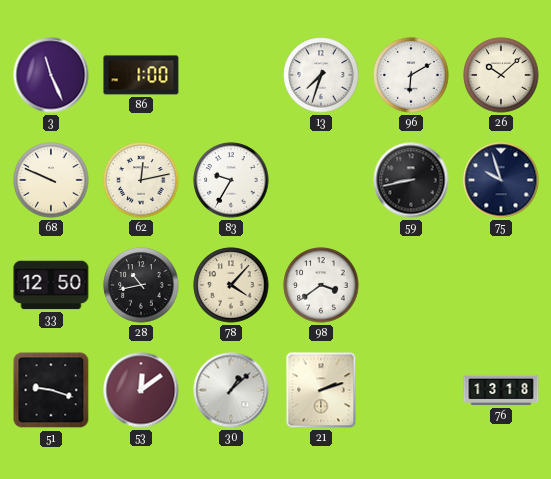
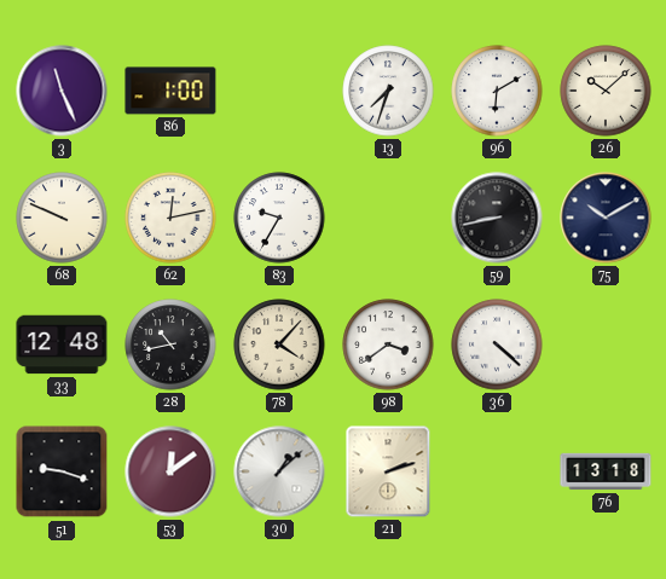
75: 9:57 -> 10:10 (606, 218)
33: 12:50 -> 12:48 (62, 344)
36: none -> 4:22 (497, 344)
